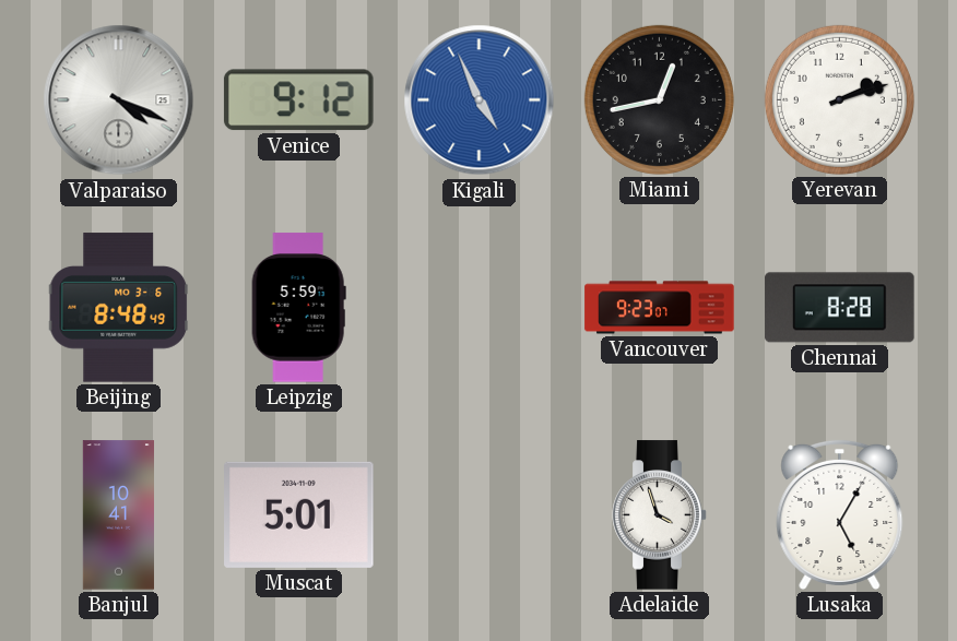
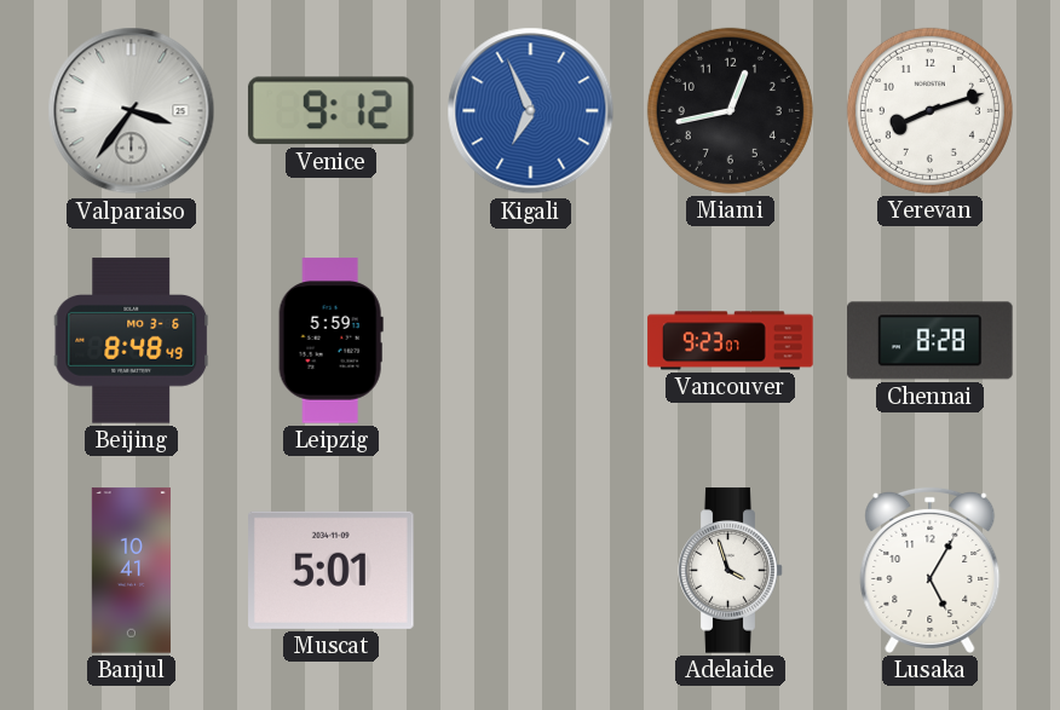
Valparaiso: 4:19 -> 3:36 (132, 111)
Kigali: 4:56 -> 6:56 (531, 111)
Yerevan: 2:12 -> 8:12 (929, 110)
